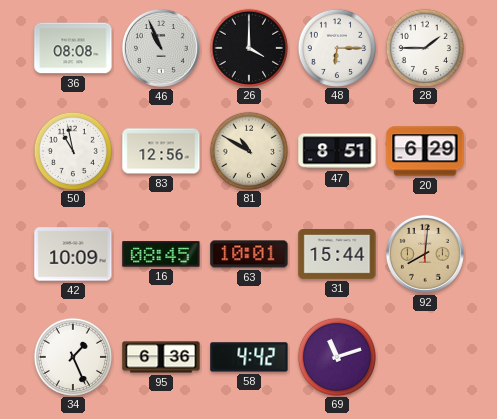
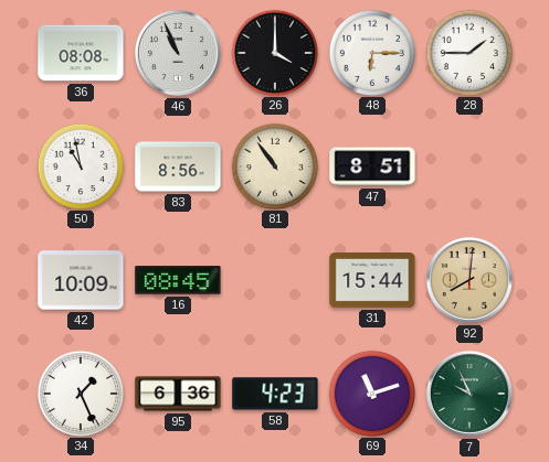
83: 12:56 -> 8:56 (178, 166)
81: 10:50 -> 10:54 (274, 165)
20: 6:29 -> none (425, 151)
63: 10:01 -> none (249, 254)
58: 4:42 -> 4:23 (275, 394)
7: none -> 9:56 (469, 394)
